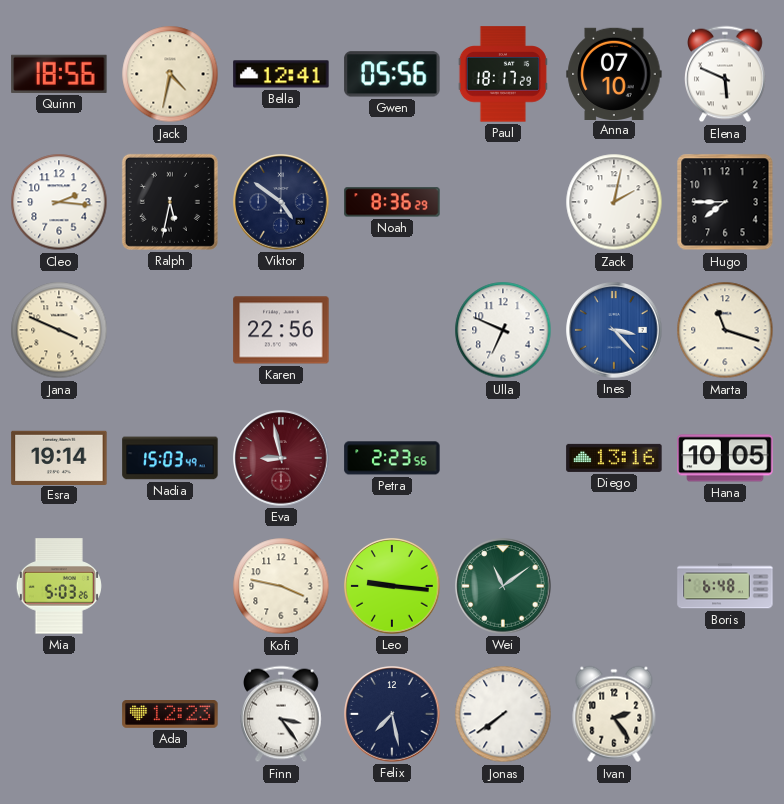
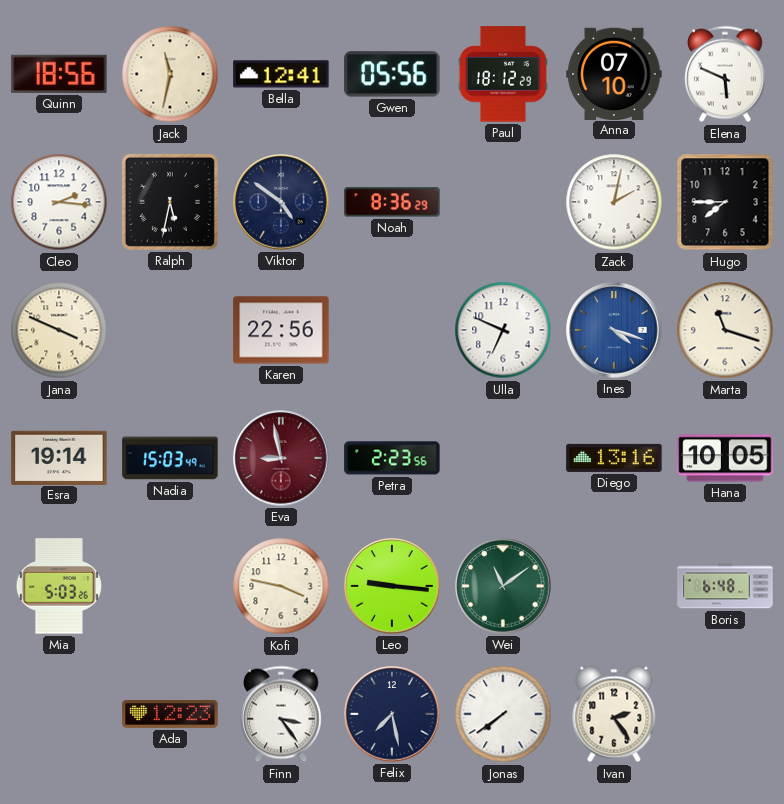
Jack: 4:32 -> 11:32 (170, 74)
Paul: 18:17 -> 18:12 (503, 74)
Ines: 3:23 -> 4:18 (614, 330)
